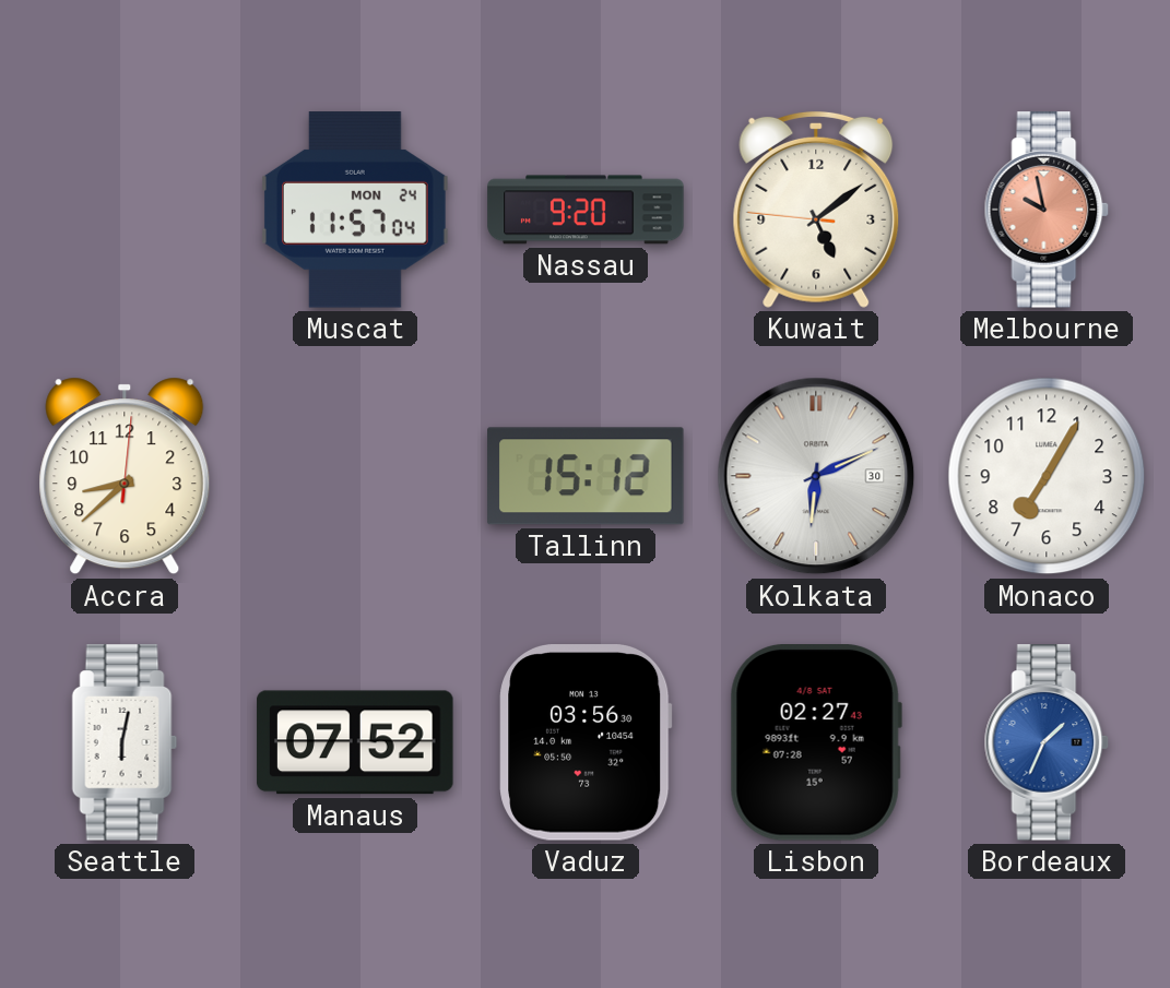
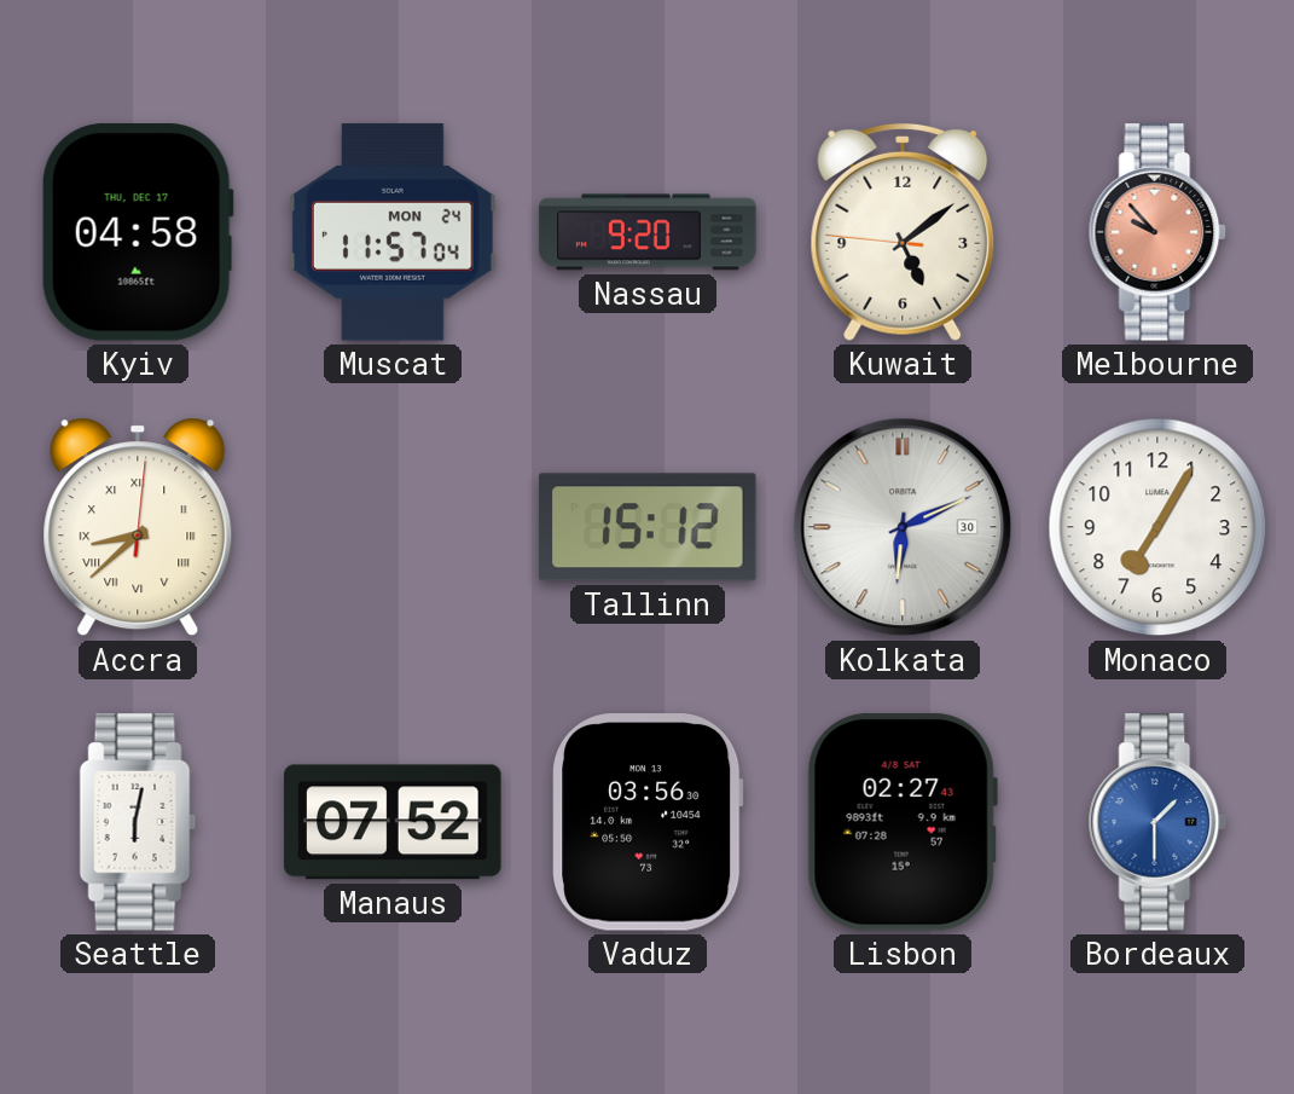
Kyiv: none -> 04:58 (138, 233)
Melbourne: 9:58 -> 9:53 (1157, 232)
Accra numerals: Arabic -> Roman (138, 527)
Bordeaux: 1:34 -> 1:30 (1157, 822)
